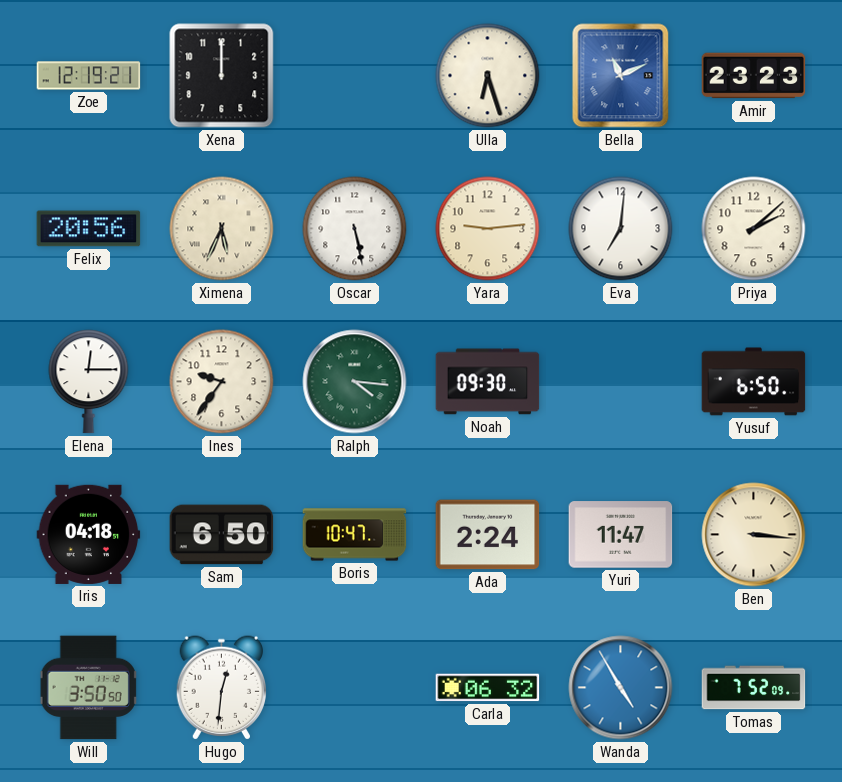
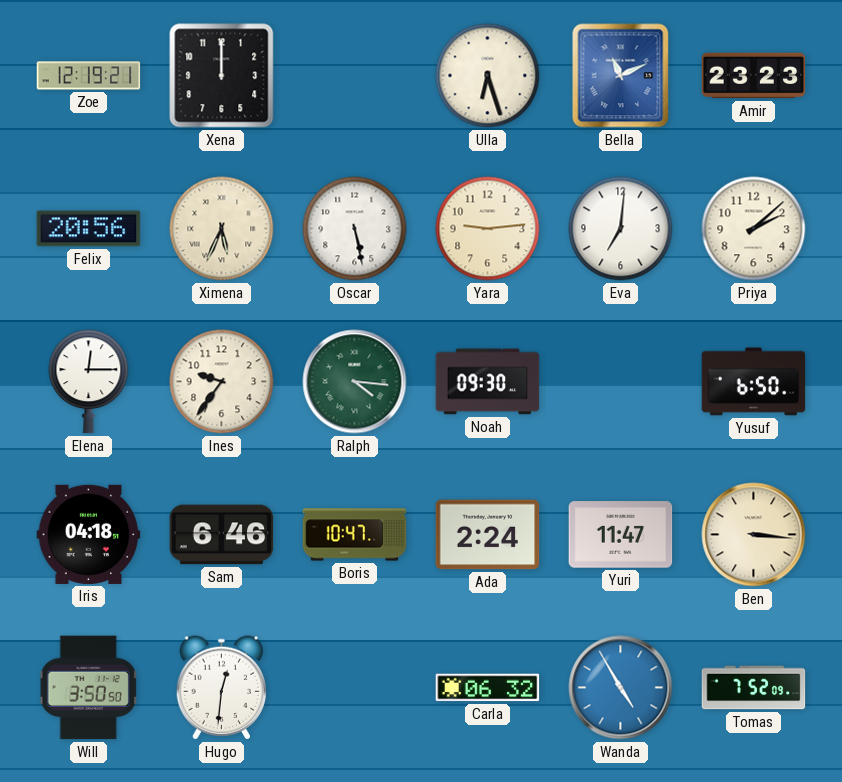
Sam: 6:50 -> 6:46 (222, 535)
